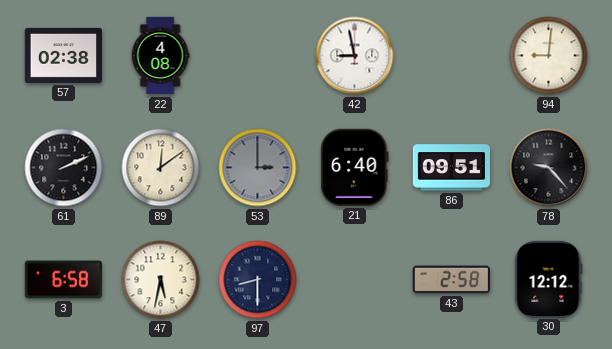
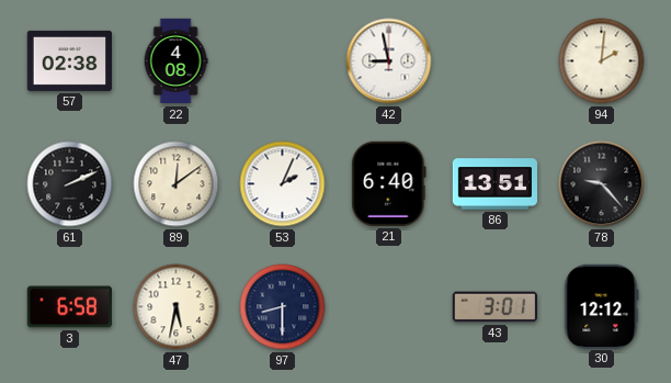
94: 9:01 -> 2:01 (602, 61)
53: 3:00 -> 2:04 (283, 184)
53 dial: grey -> white (283, 184)
86: 09:51 -> 13:51 (496, 184)
43: 2:58 -> 3:01 (494, 307)
